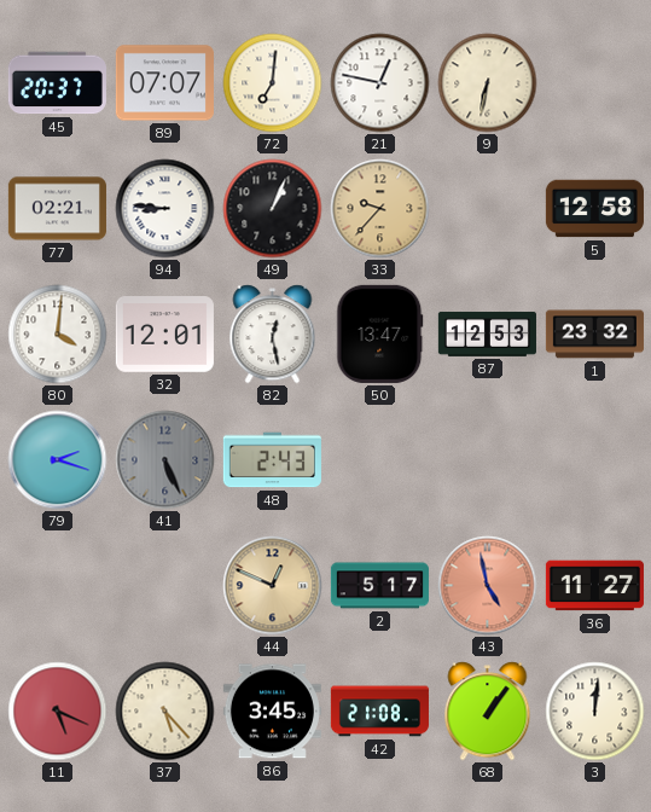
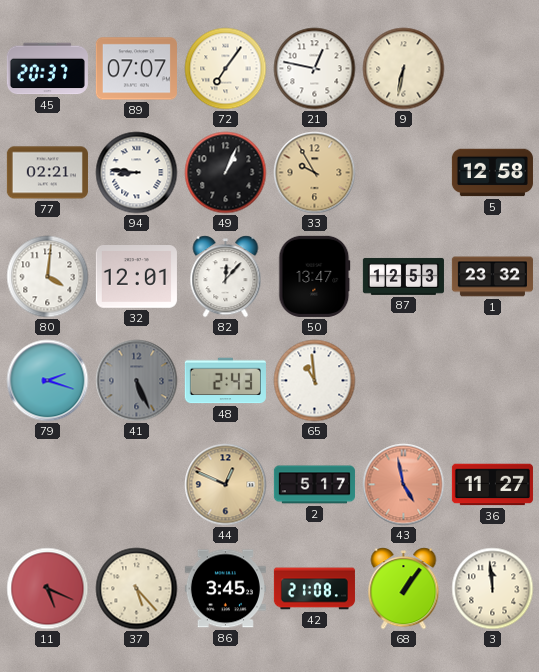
72: 7:01 -> 7:06 (226, 69)
33: 9:37 -> 9:55 (315, 173)
82: 12:28 -> 12:07 (226, 277)
65: none -> 10:59 (315, 381)
3: 12:01 -> 11:59 (493, 589)
